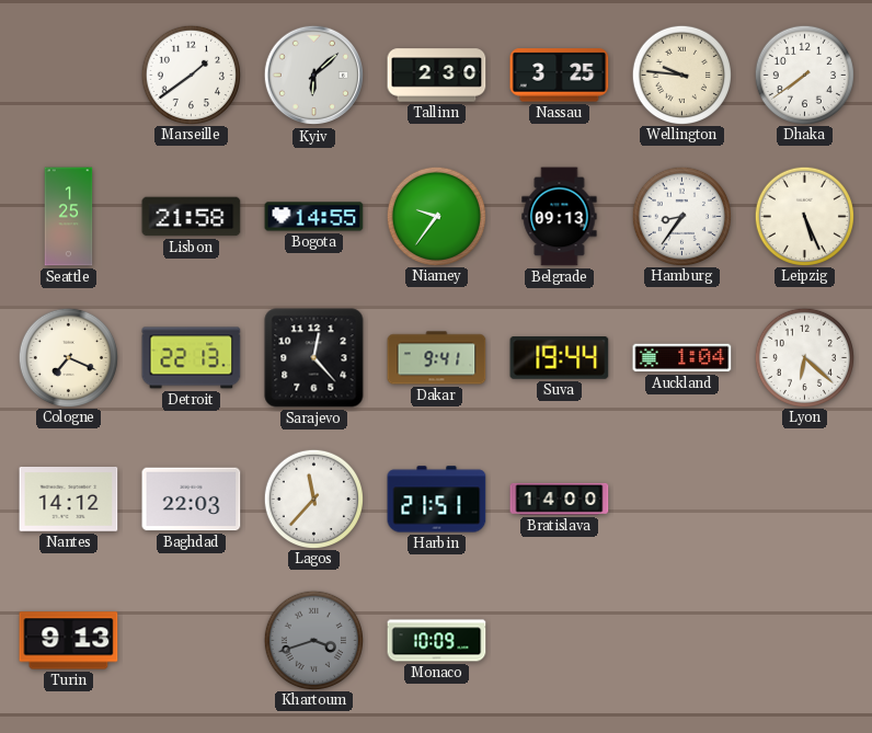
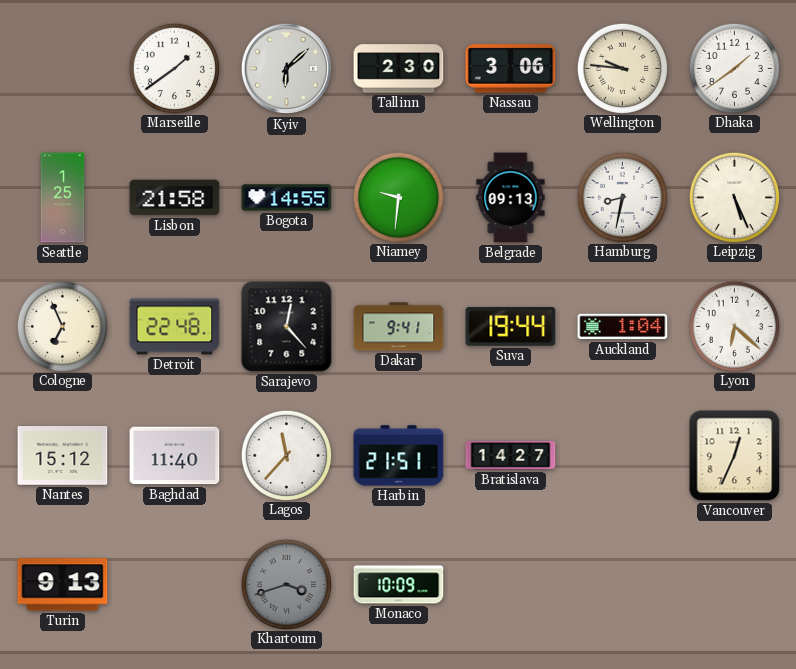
Nassau: 3:25 -> 3:06 (511, 69)
Dhaka: 7:39 -> 1:39 (734, 68)
Niamey: 9:36 -> 9:31 (398, 197)
Hamburg: 8:36 -> 8:32 (622, 197)
Cologne: 7:19 -> 6:56 (62, 326)
Detroit: 22:13 -> 22:48 (175, 327)
Nantes: 14:12 -> 15:12 (63, 456)
Baghdad: 22:03 -> 11:40 (175, 456)
Bratislava: 14:00 -> 14:27 (511, 455)
Vancouver: none -> 12:34 (735, 456)
